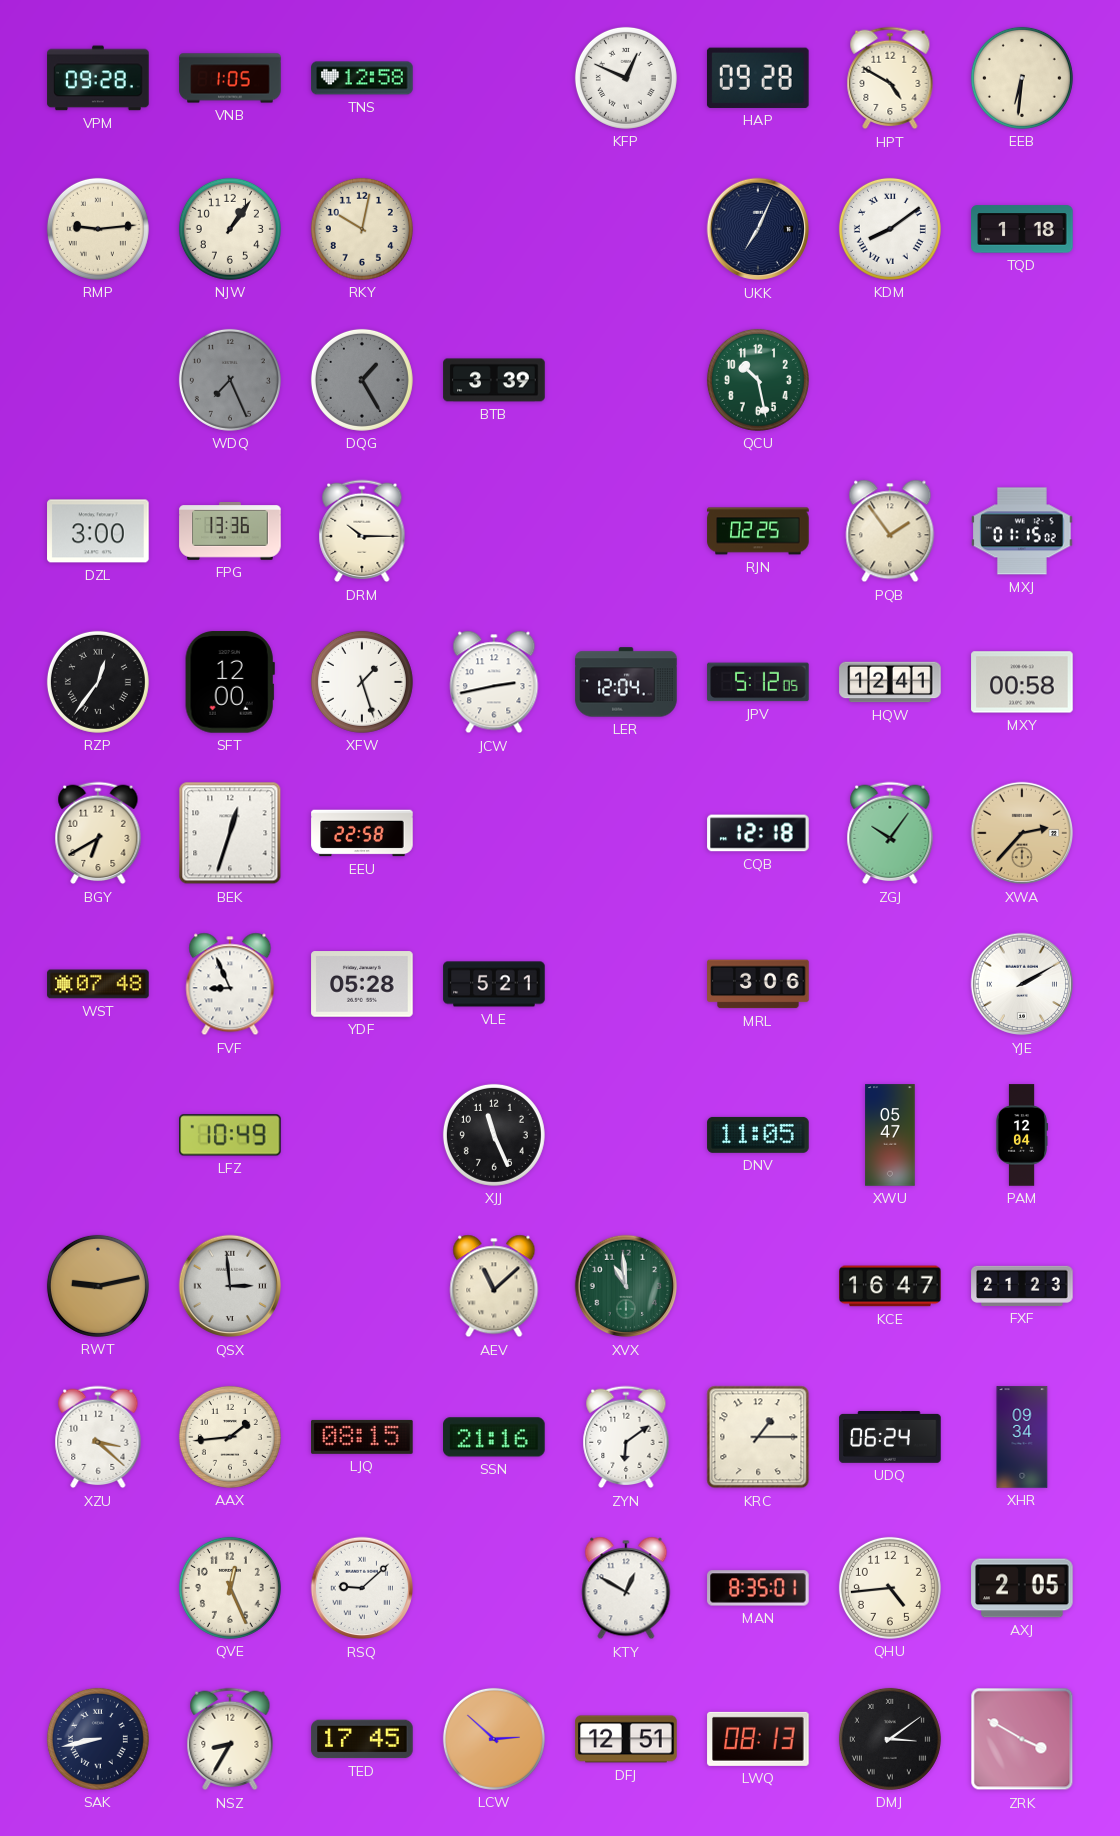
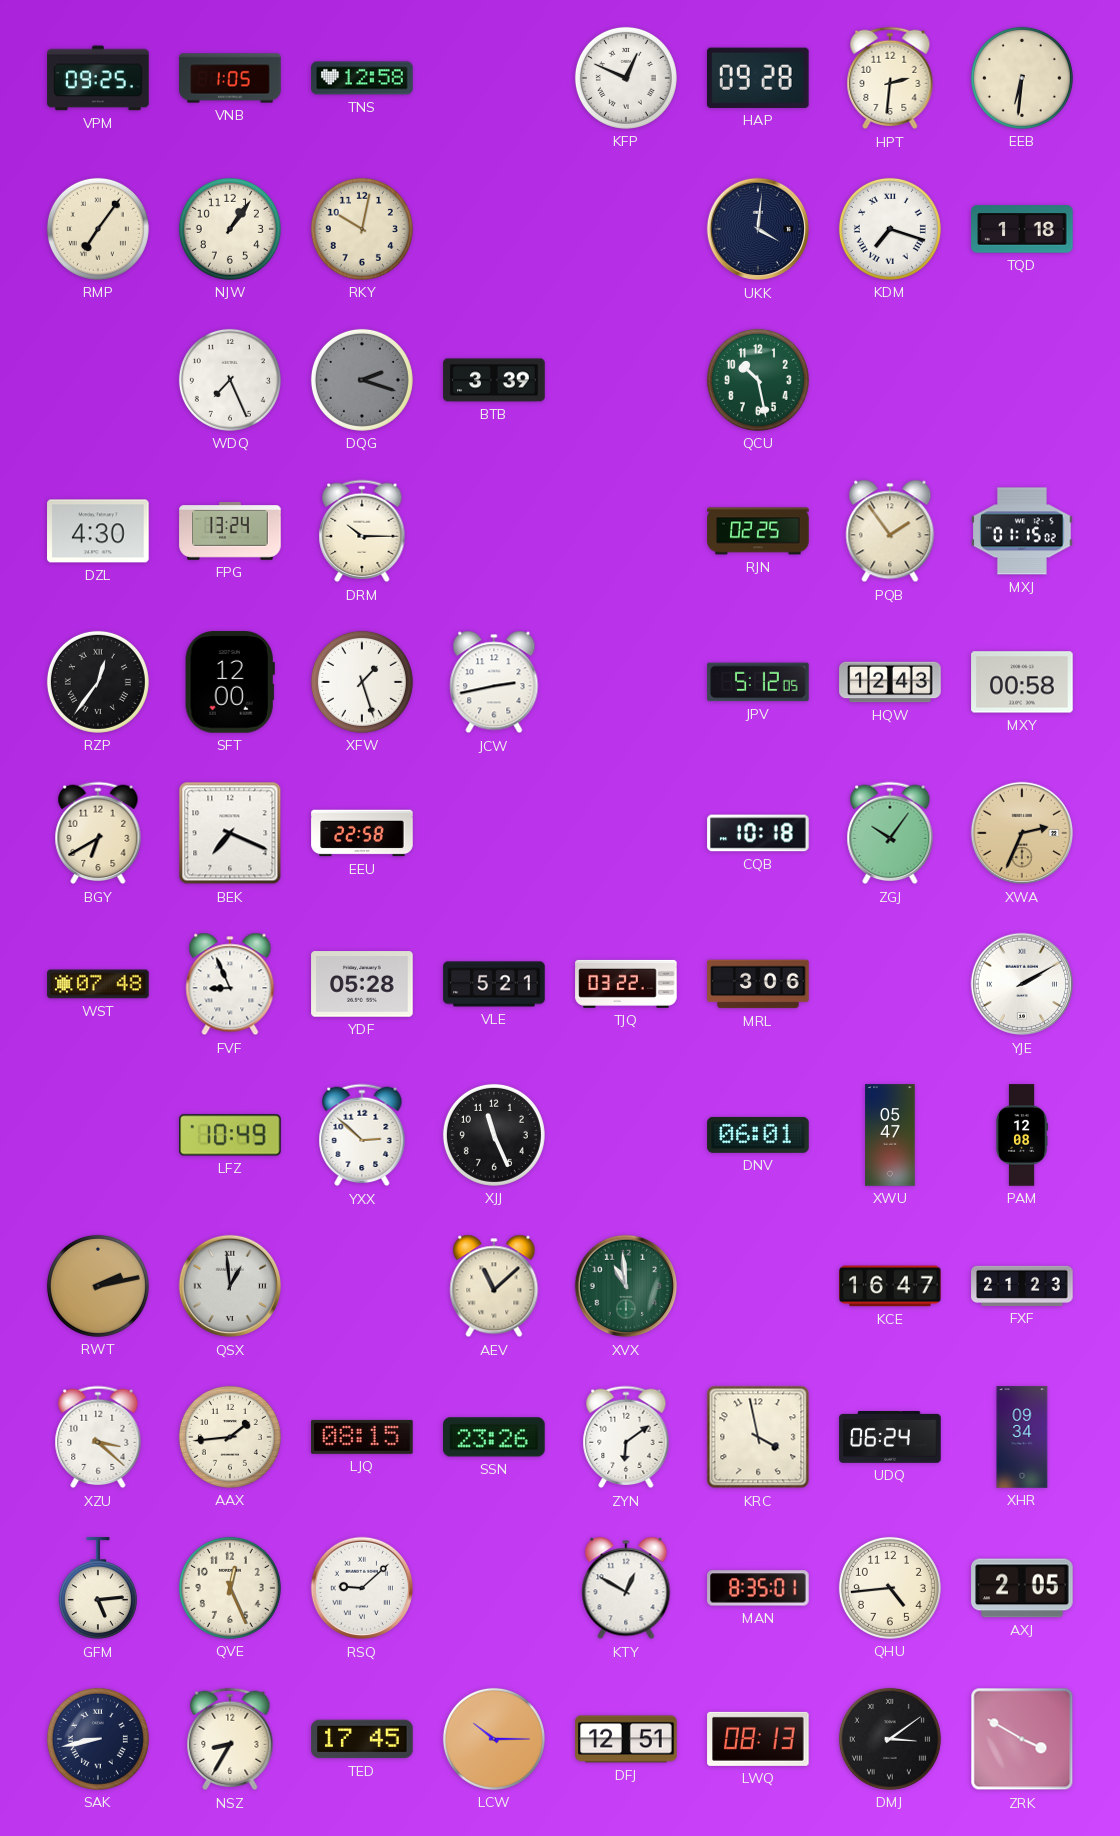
VPM: 09:28 -> 09:25 (98, 78)
HPT: 4:50 -> 2:31 (890, 78)
RMP: 9:14 -> 7:06 (98, 229)
UKK: 7:04 -> 4:01 (758, 229)
KDM: 8:09 -> 7:18 (890, 229)
WDQ dial: grey -> white (230, 380)
DQG: 1:25 -> 2:18 (362, 380)
DZL: 3:00 -> 4:30 (98, 531)
FPG: 13:36 -> 13:24 (230, 531)
LER: 12:04 -> none (626, 682)
HQW: 12:41 -> 12:43 (890, 682)
BEK: 12:33 -> 7:19 (230, 833)
CQB: 12:18 -> 10:18 (758, 833)
XWA: 2:37 -> 2:34 (1022, 833)
TJQ: none -> 03:22 (626, 984)
YXX: none -> 2:52 (362, 1135)
DNV: 11:05 -> 06:01 (758, 1135)
PAM: 12:04 -> 12:08 (1022, 1135)
RWT: 9:13 -> 2:13 (98, 1286)
QSX: 2:59 -> 12:59 (230, 1286)
SSN: 21:16 -> 23:26 (494, 1437)
KRC: 1:15 -> 3:58 (758, 1437)
GFM: none -> 5:14 (98, 1589)
LCW: 2:52 -> 10:15 (494, 1739)
